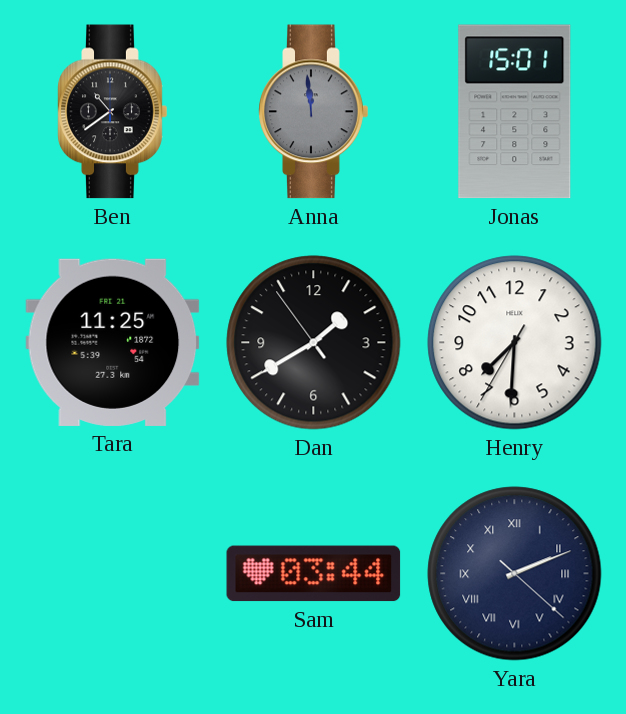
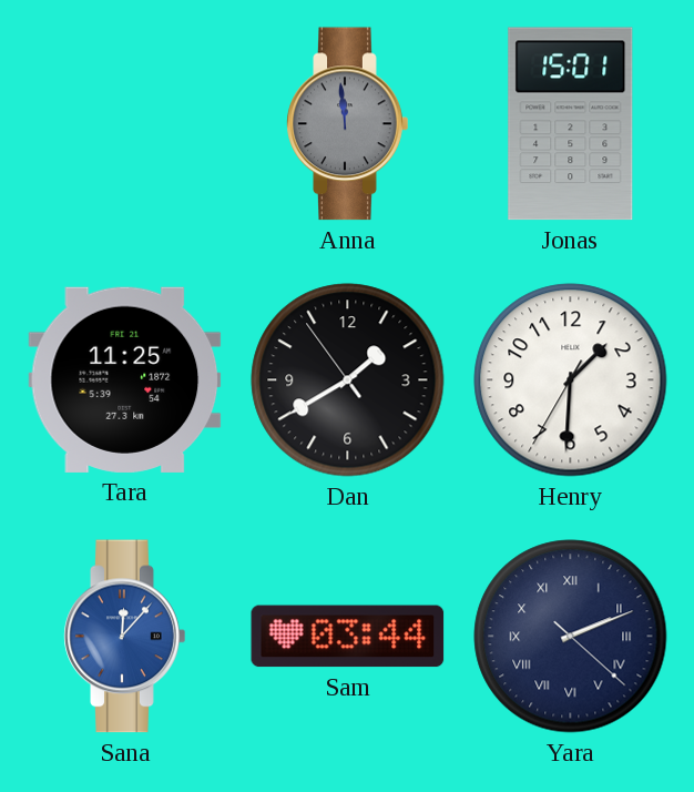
Ben: 10:39 -> none (113, 112)
Henry: 7:30 -> 1:30 (571, 380)
Sana: none -> 12:07 (125, 637)
